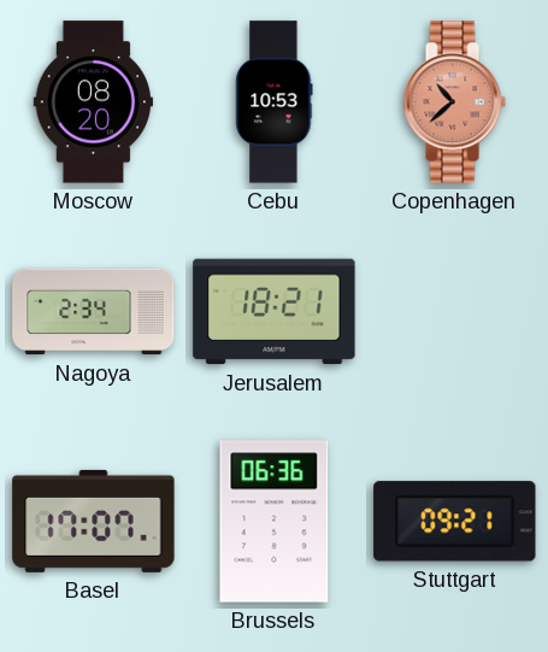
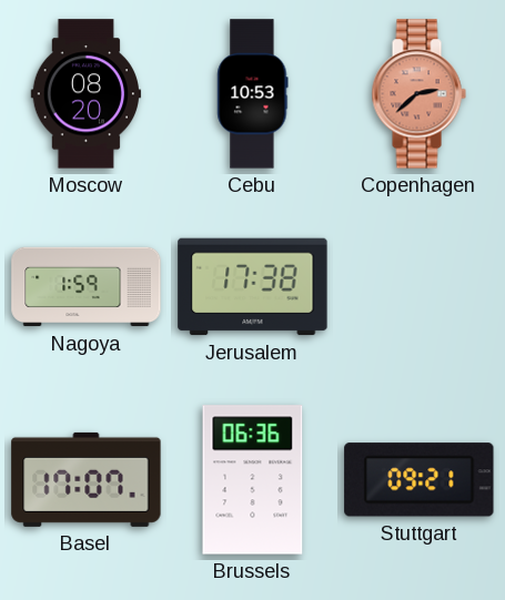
Copenhagen: 10:38 -> 2:38 (418, 94)
Nagoya: 2:34 -> 1:59 (87, 287)
Jerusalem: 18:21 -> 17:38 (253, 287)
